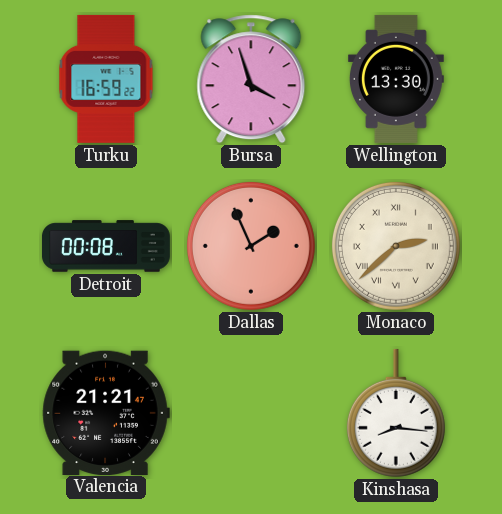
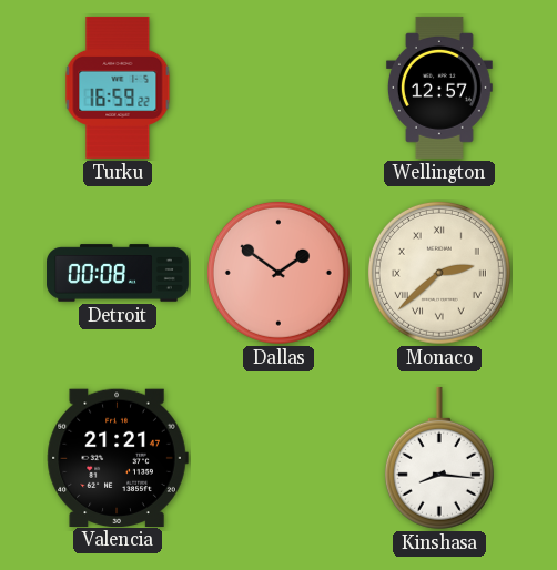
Bursa: 3:57 -> none (251, 79)
Wellington: 13:30 -> 12:57 (439, 88)
Dallas: 1:56 -> 1:51 (278, 273)
